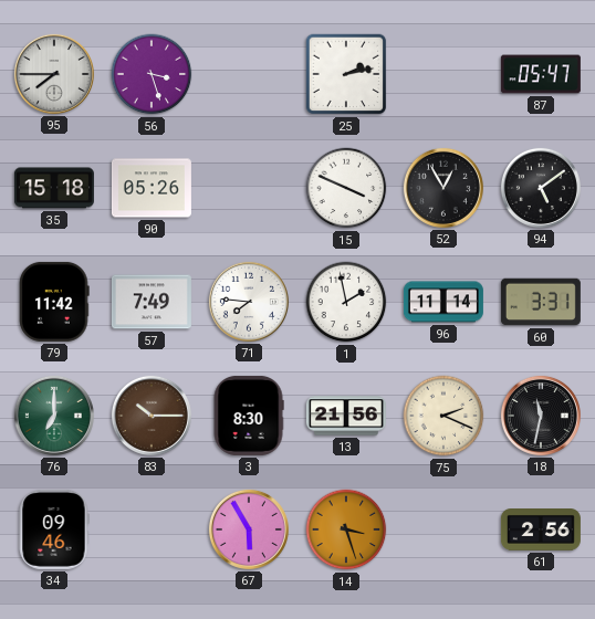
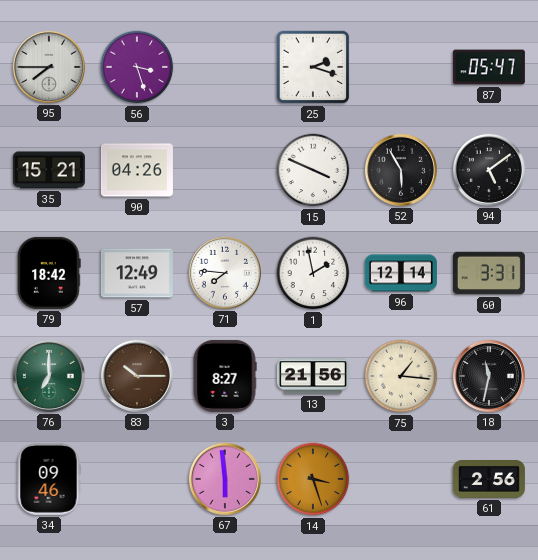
25: 2:13 -> 2:18 (313, 67)
35: 15:18 -> 15:21 (49, 170)
90: 05:26 -> 04:26 (137, 170)
52: 12:55 -> 5:55 (401, 170)
79: 11:42 -> 18:42 (49, 273)
57: 7:49 -> 12:49 (137, 273)
96: 11:14 -> 12:14 (401, 273)
3: 8:30 -> 8:27 (225, 376)
75: 2:19 -> 1:16 (401, 376)
67: 5:55 -> 5:59 (225, 479)
